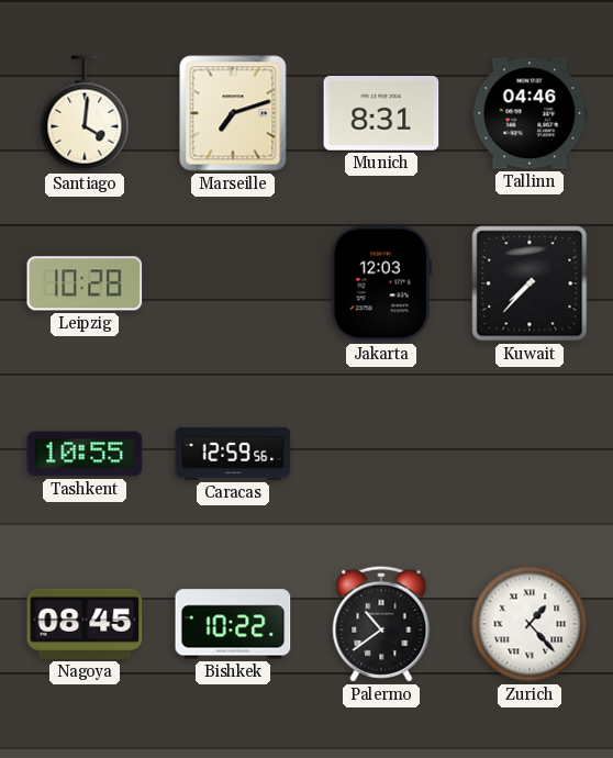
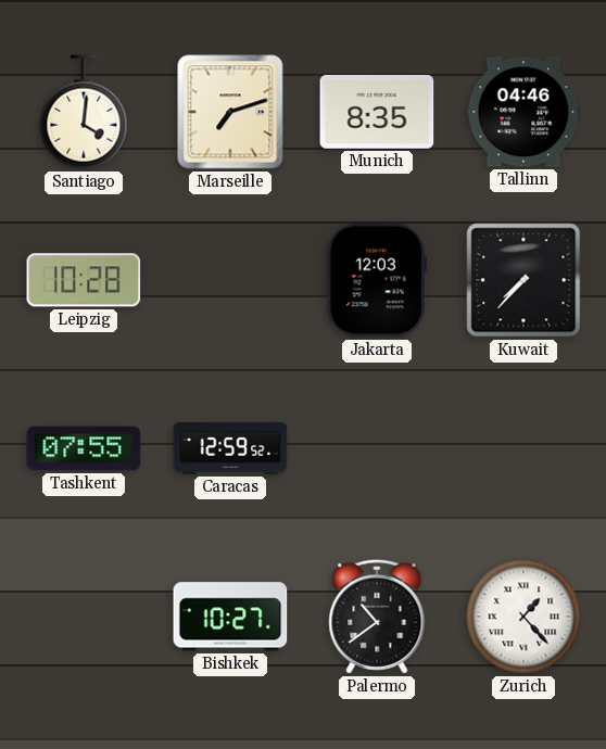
Munich: 8:31 -> 8:35 (377, 113)
Tashkent: 10:55 -> 07:55 (84, 448)
Caracas: 12:59:56 -> 12:59:52 (230, 448)
Nagoya: 08:45 -> none (85, 624)
Bishkek: 10:22 -> 10:27 (230, 617)
